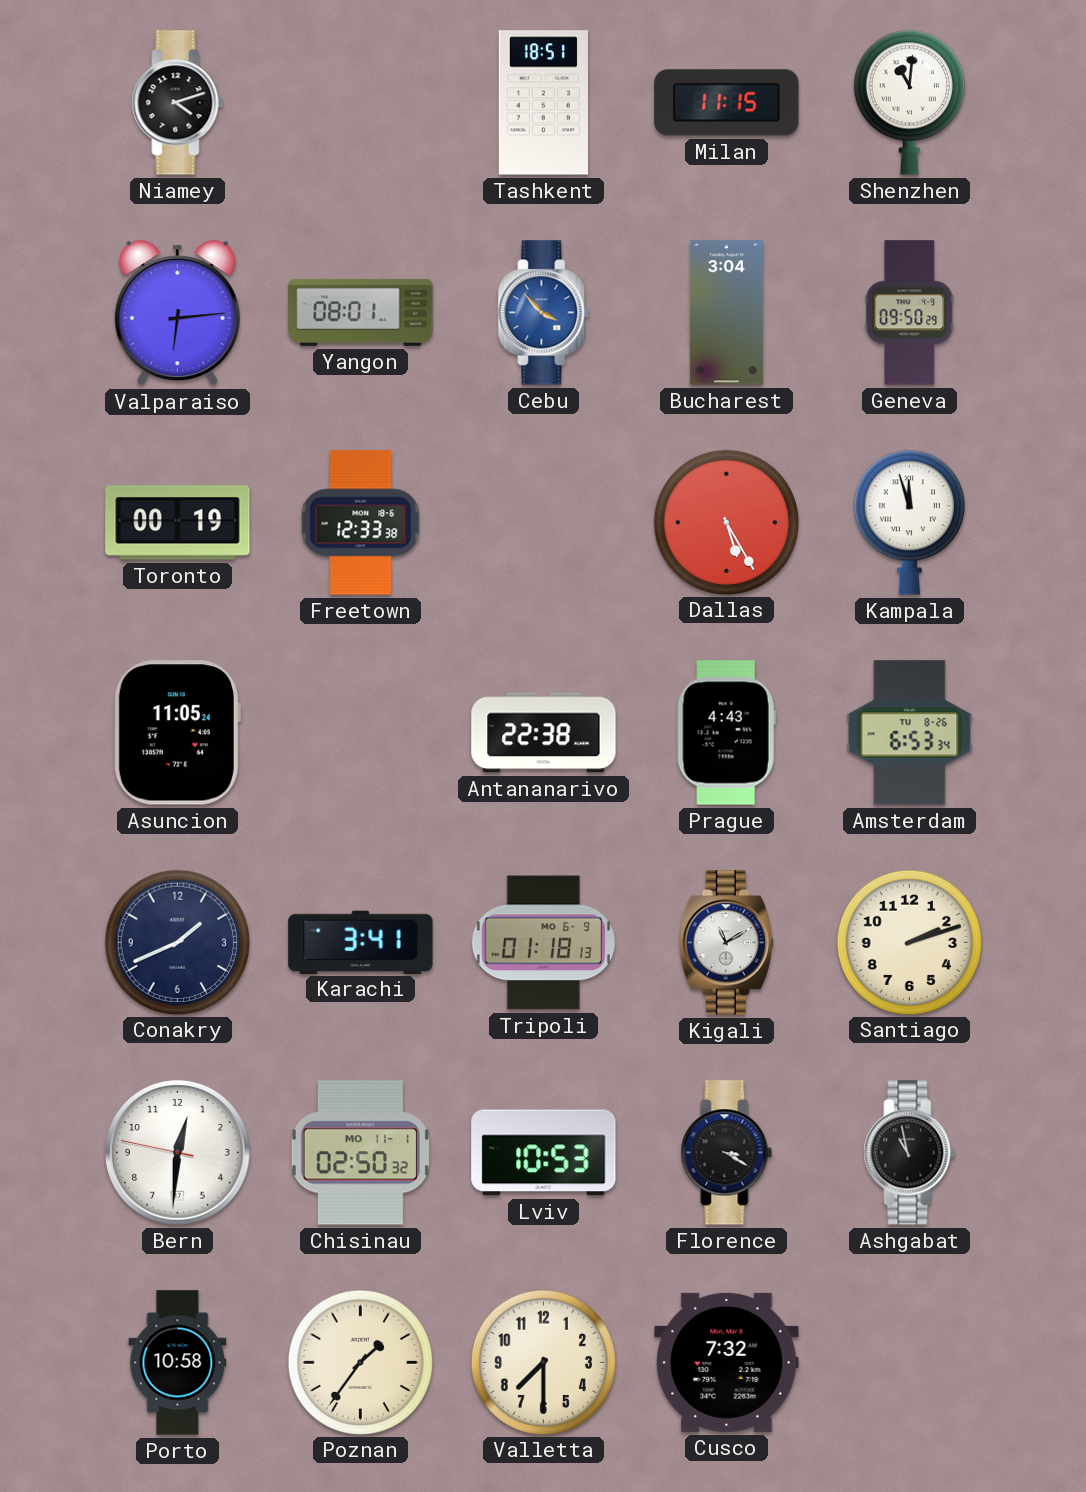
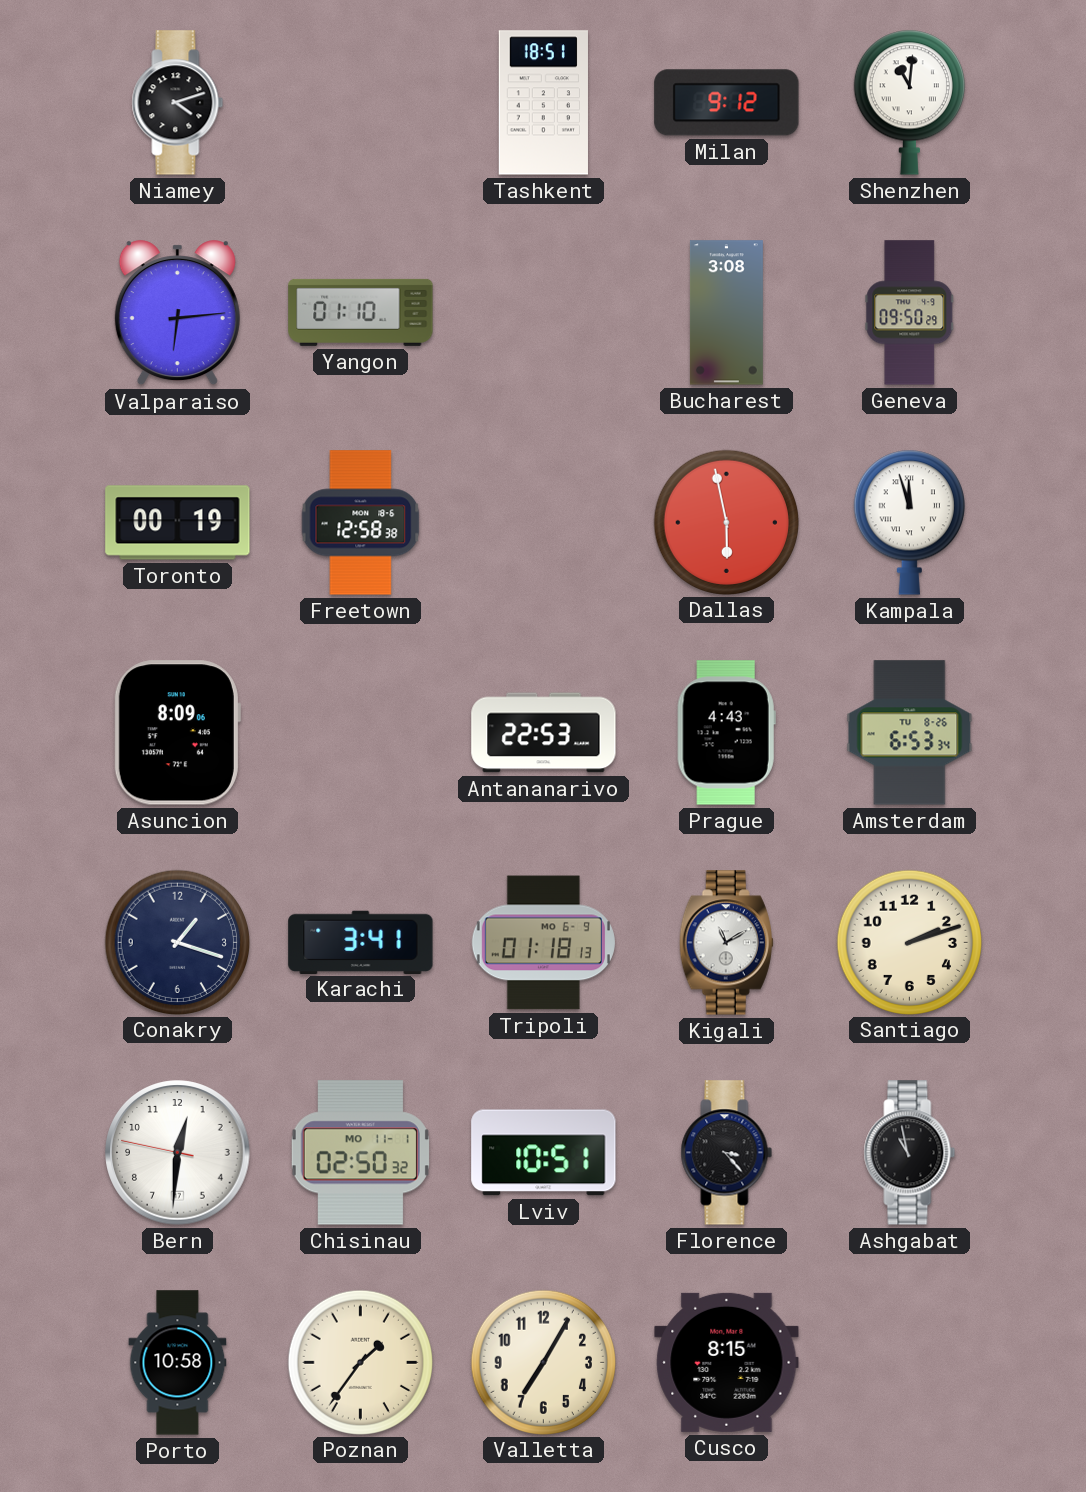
Milan: 11:15 -> 9:12 (727, 103)
Yangon: 08:01 -> 01:10 (361, 312)
Cebu: 3:53 -> none (544, 313)
Bucharest: 3:04 -> 3:08 (726, 313)
Freetown: 12:33 -> 12:58 (361, 523)
Dallas: 5:25 -> 5:58 (726, 522)
Asuncion: 11:05 -> 8:09 (177, 733)
Antananarivo: 22:38 -> 22:53 (544, 733)
Conakry: 1:41 -> 1:18 (177, 942)
Lviv: 10:53 -> 10:51 (544, 1153)
Florence: 3:20 -> 3:23 (727, 1153)
Valletta: 7:30 -> 7:05 (543, 1362)
Cusco: 7:32 -> 8:15 (727, 1362)
